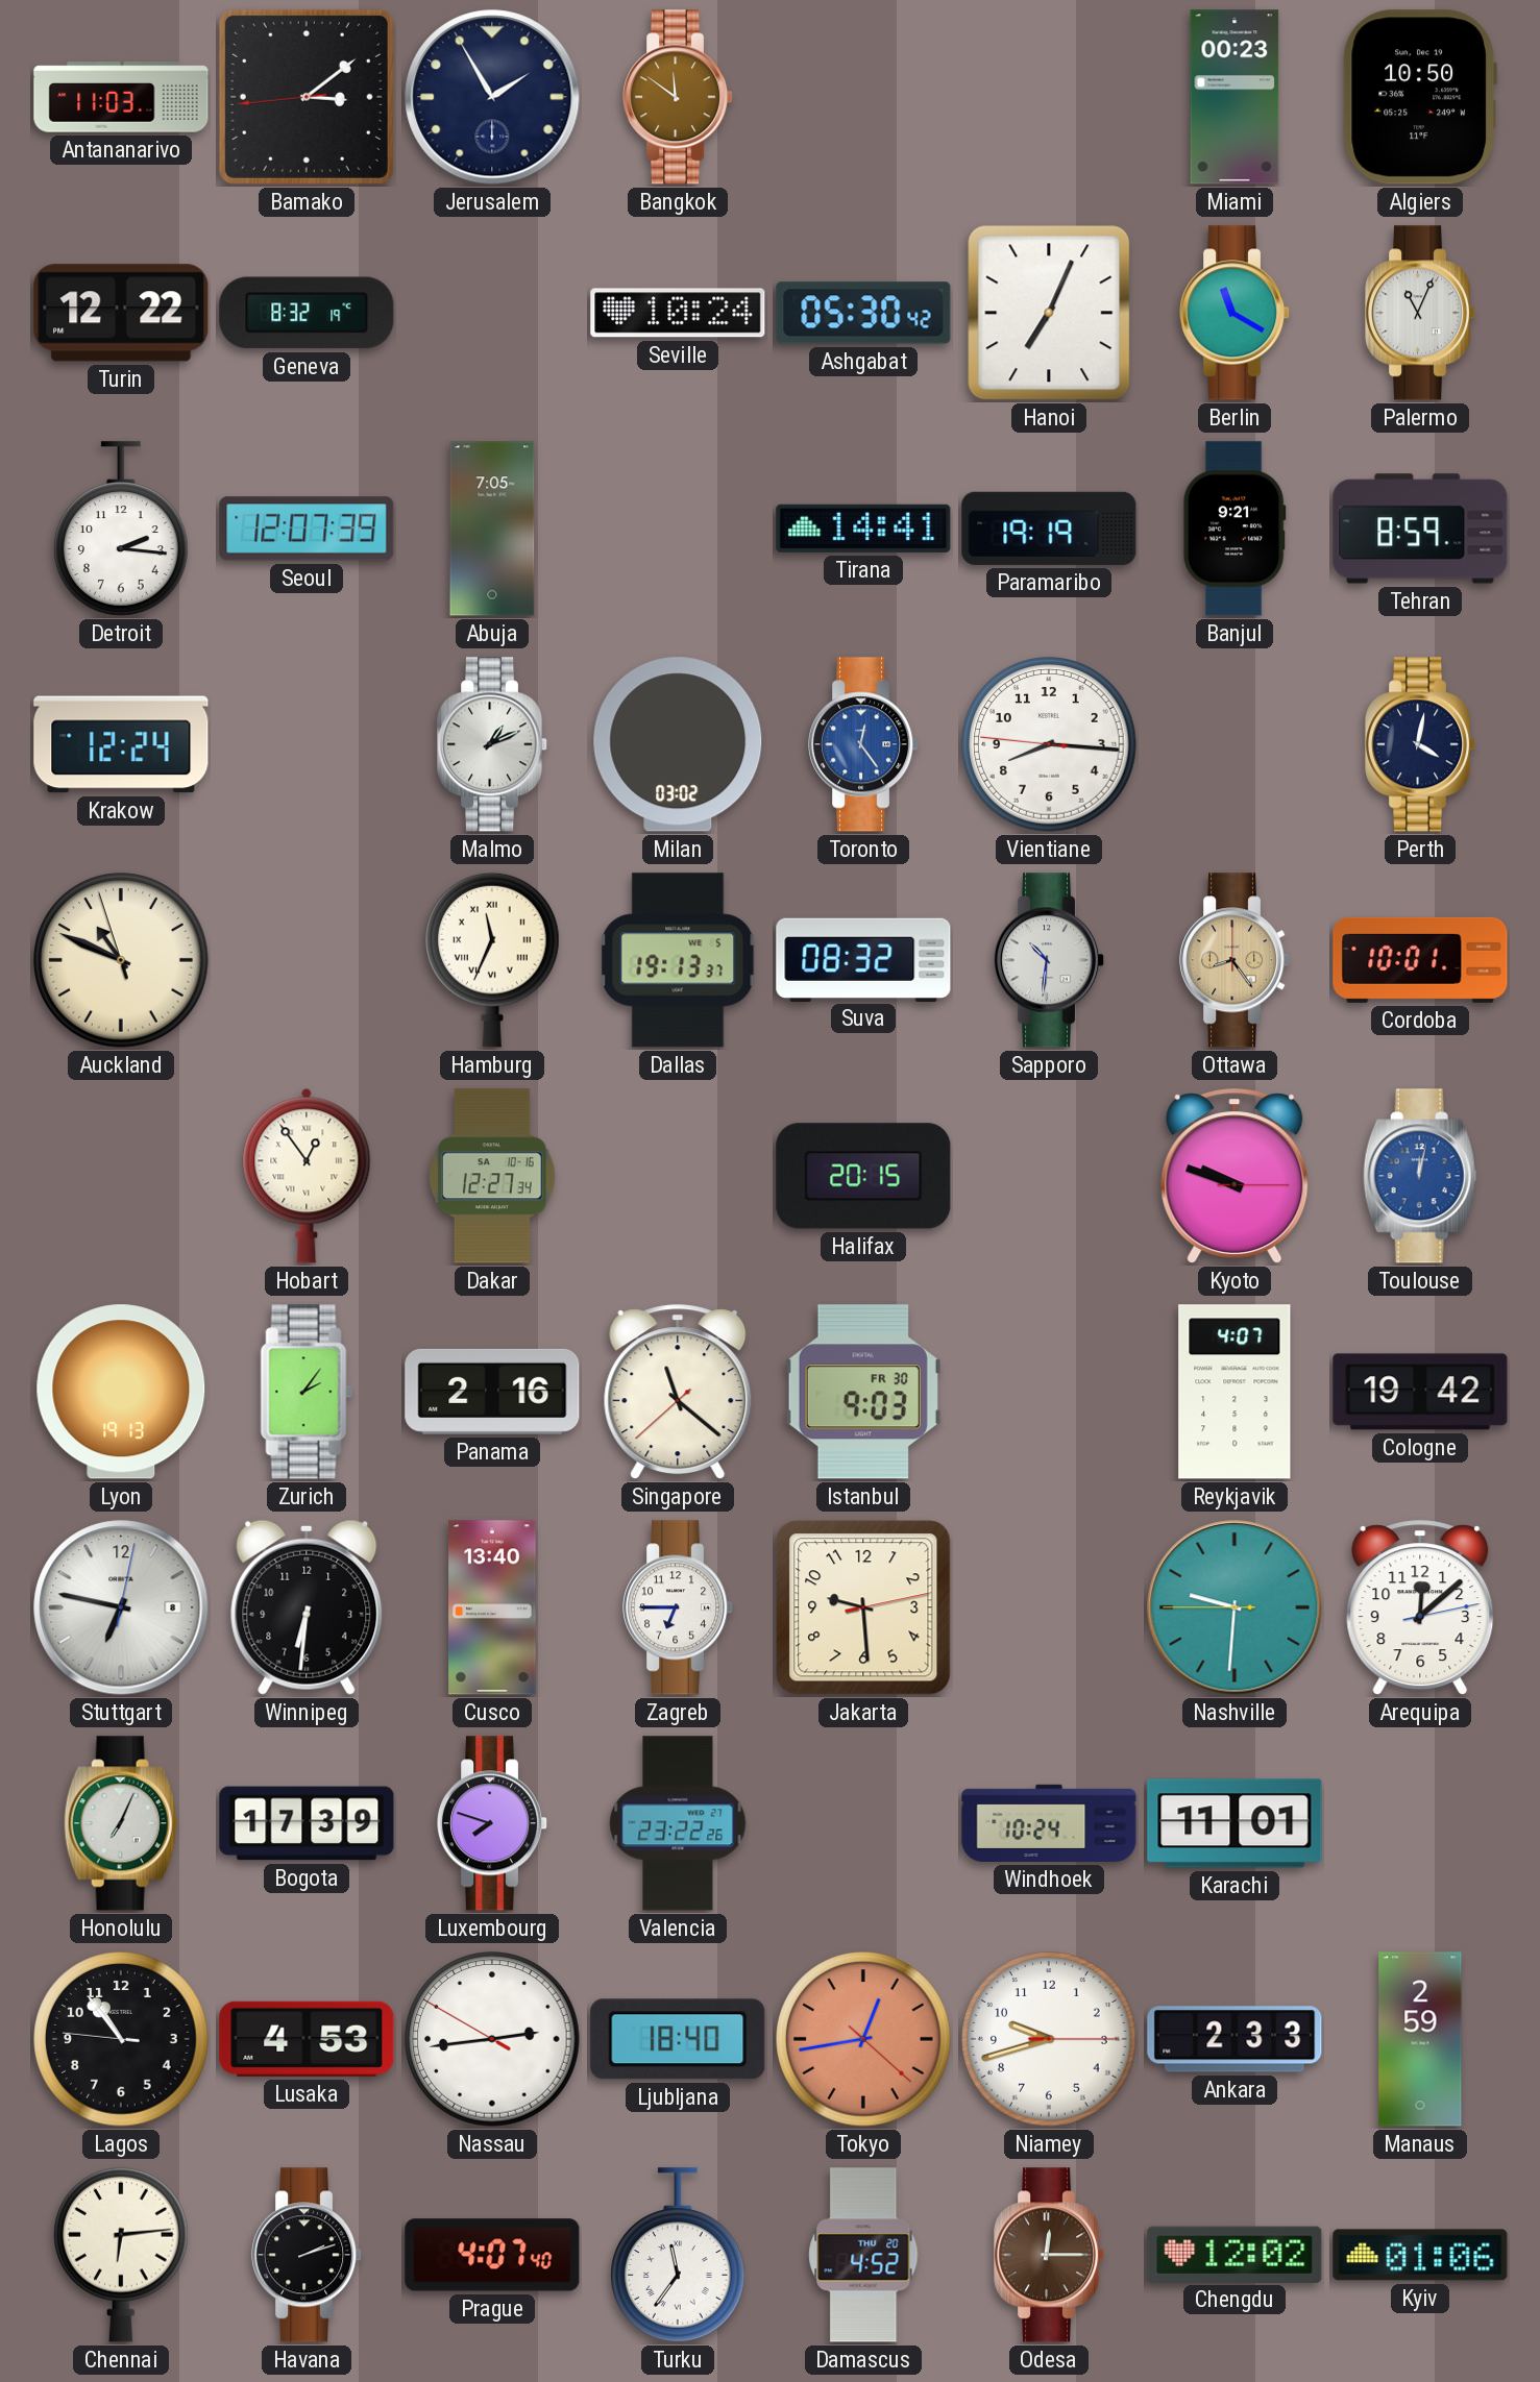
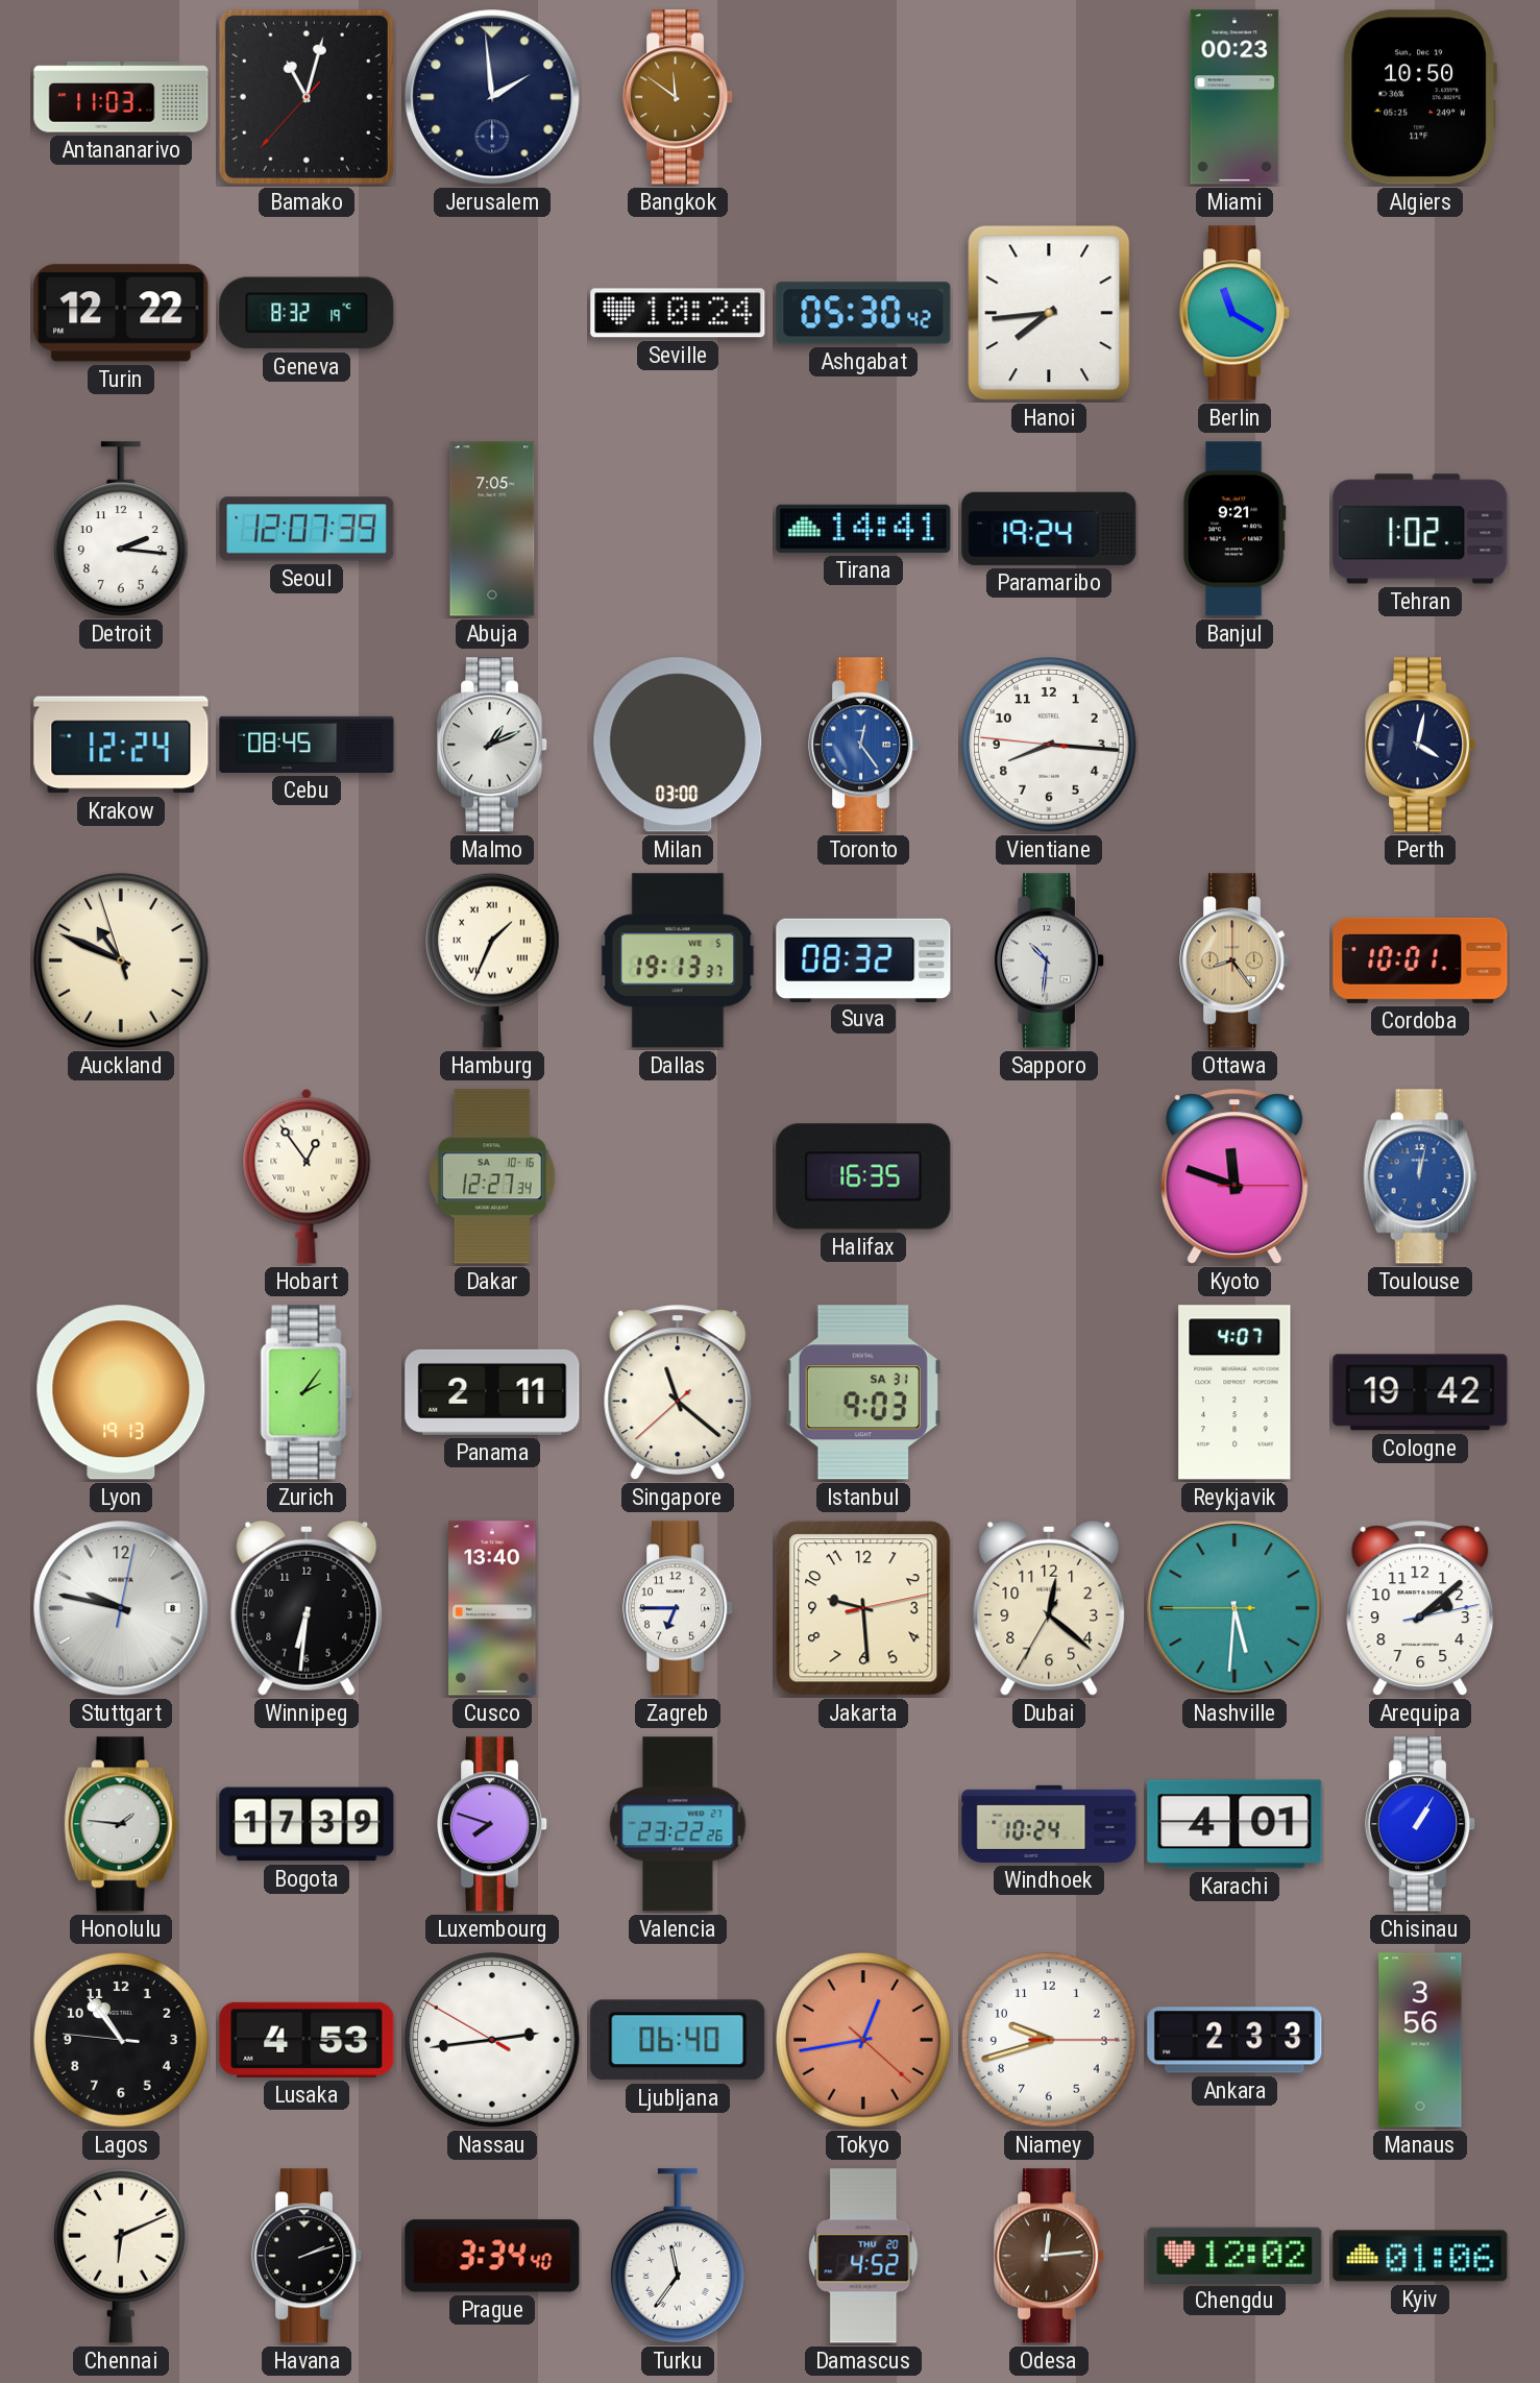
Bamako: 3:08 -> 11:02 (307, 97)
Jerusalem: 1:55 -> 1:59 (492, 97)
Hanoi: 7:04 -> 7:44 (1049, 313)
Palermo: 11:04 -> none (1421, 313)
Paramaribo: 19:19 -> 19:24 (1049, 529)
Tehran: 8:59 -> 1:02 (1420, 529)
Cebu: none -> 08:45 (307, 745)
Milan: 03:02 -> 03:00 (678, 745)
Hamburg: 11:34 -> 1:34 (493, 961)
Halifax: 20:15 -> 16:35 (863, 1176)
Kyoto: 9:48 -> 11:48 (1235, 1177)
Panama: 2:16 -> 2:11 (492, 1392)
Istanbul date: FR 30 -> SA 31 (863, 1392)
Stuttgart: 6:47 -> 9:47 (121, 1608)
Dubai: none -> 12:21 (1049, 1608)
Nashville: 9:30 -> 5:30 (1235, 1608)
Arequipa: 12:08 -> 2:08 (1420, 1609)
Honolulu: 7:04 -> 1:46 (121, 1824)
Karachi: 11:01 -> 4:01 (1235, 1824)
Chisinau: none -> 1:05 (1421, 1824)
Ljubljana: 18:40 -> 06:40 (678, 2040)
Manaus: 2:59 -> 3:56 (1420, 2040)
Chennai: 6:14 -> 6:11 (122, 2256)
Prague: 4:07 -> 3:34 (492, 2256)
Odesa: 12:15 -> 12:14 (1050, 2256)
